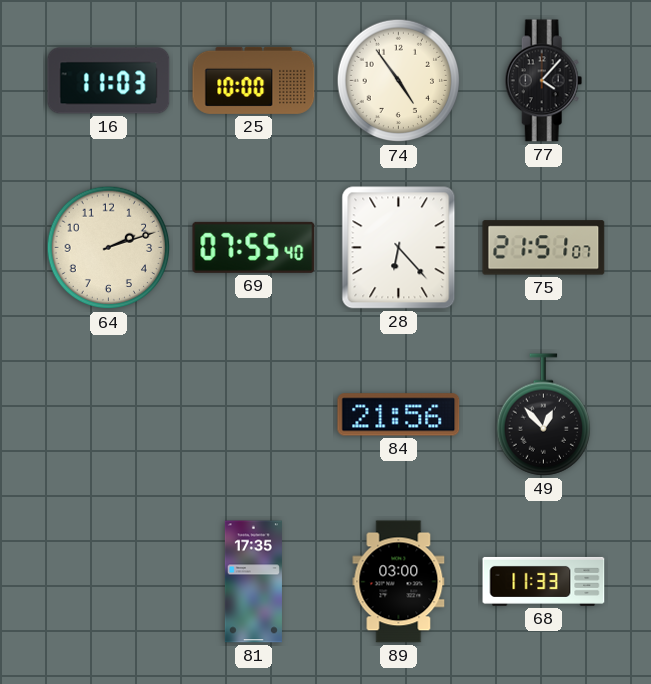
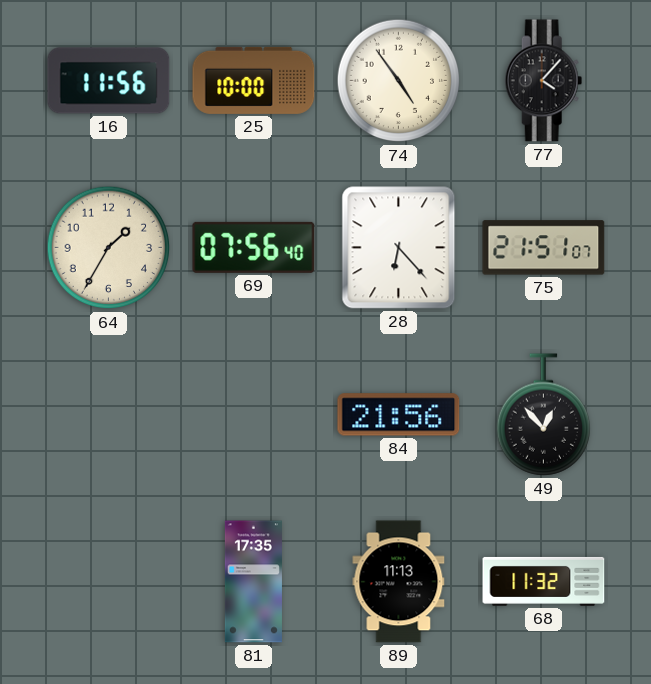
16: 11:03 -> 11:56 (109, 81)
64: 2:12 -> 1:35 (109, 248)
69: 07:55 -> 07:56 (254, 247)
89: 03:00 -> 11:13 (399, 582)
68: 11:33 -> 11:32 (544, 581)
